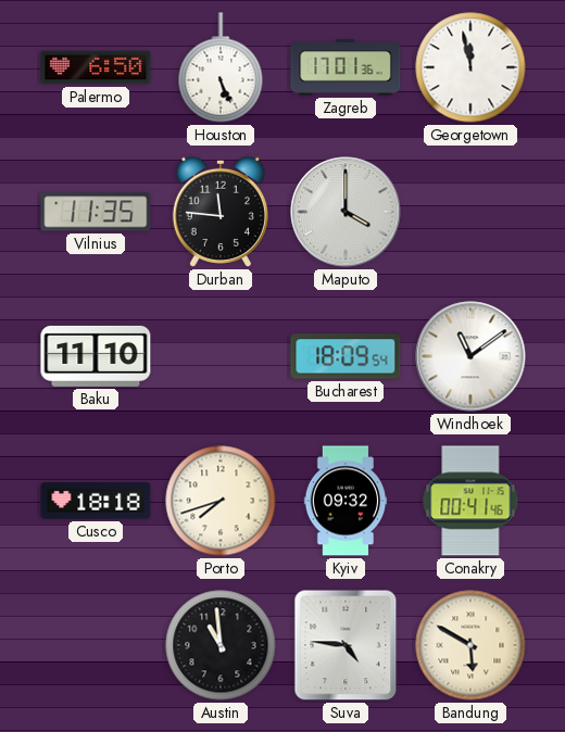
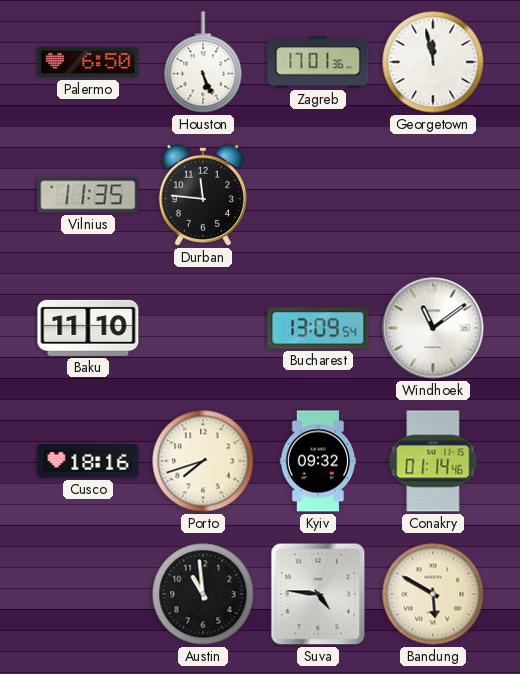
Maputo: 4:00 -> none (346, 212)
Bucharest: 18:09 -> 13:09 (318, 328)
Cusco: 18:18 -> 18:16 (88, 461)
Conakry: 00:41 -> 01:14 (433, 461)
